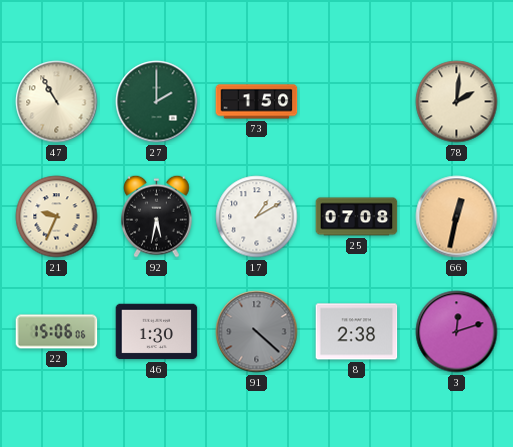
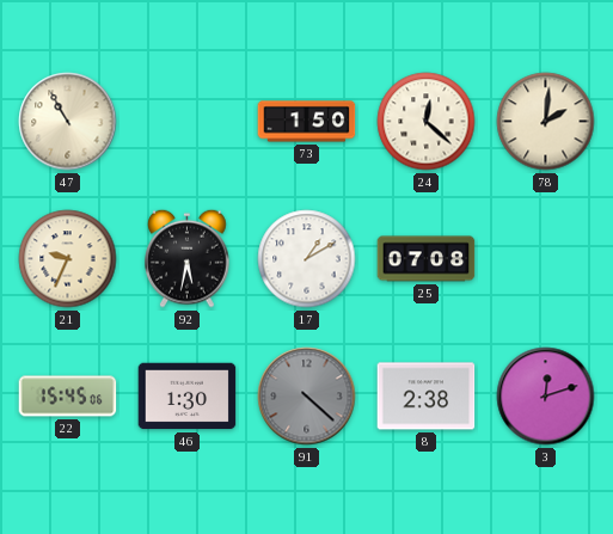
27: 2:00 -> none (157, 102)
24: none -> 12:22 (427, 122)
66: 12:32 -> none (457, 217)
22: 15:06 -> 15:45 (68, 397)
